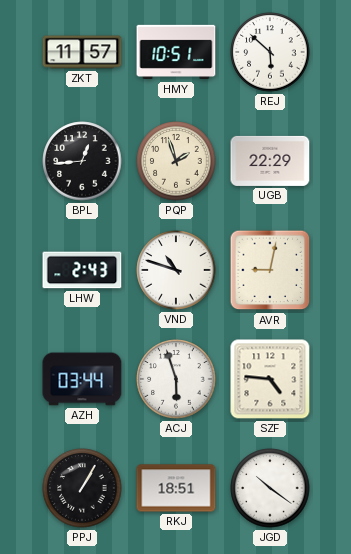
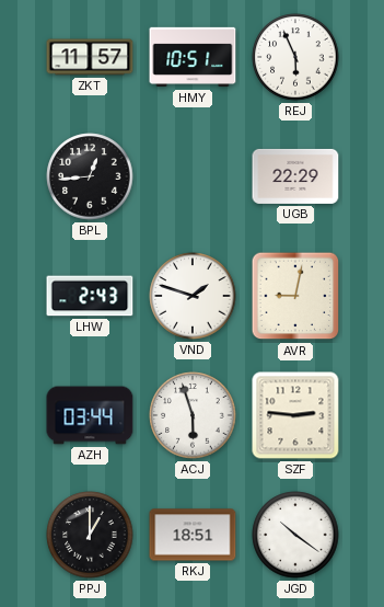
REJ: 5:52 -> 5:56 (295, 57)
PQP: 1:57 -> none (176, 161)
VND: 10:48 -> 1:48 (193, 296)
SZF: 4:46 -> 2:46 (295, 415)
PPJ: 1:05 -> 1:00 (90, 535)
